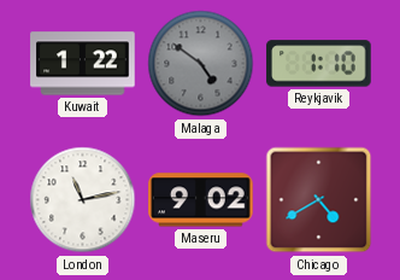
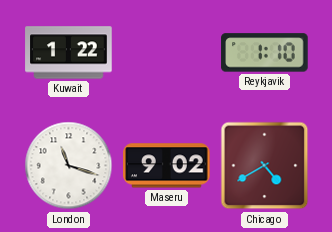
Malaga: 4:51 -> none (201, 64)
London: 11:13 -> 11:18 (69, 166)
